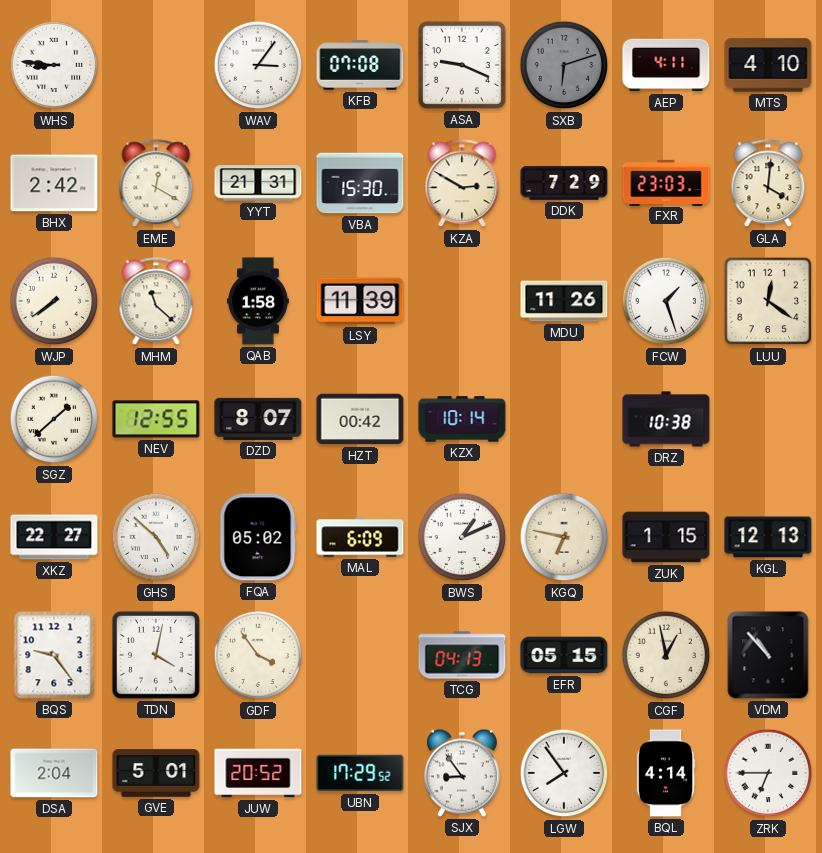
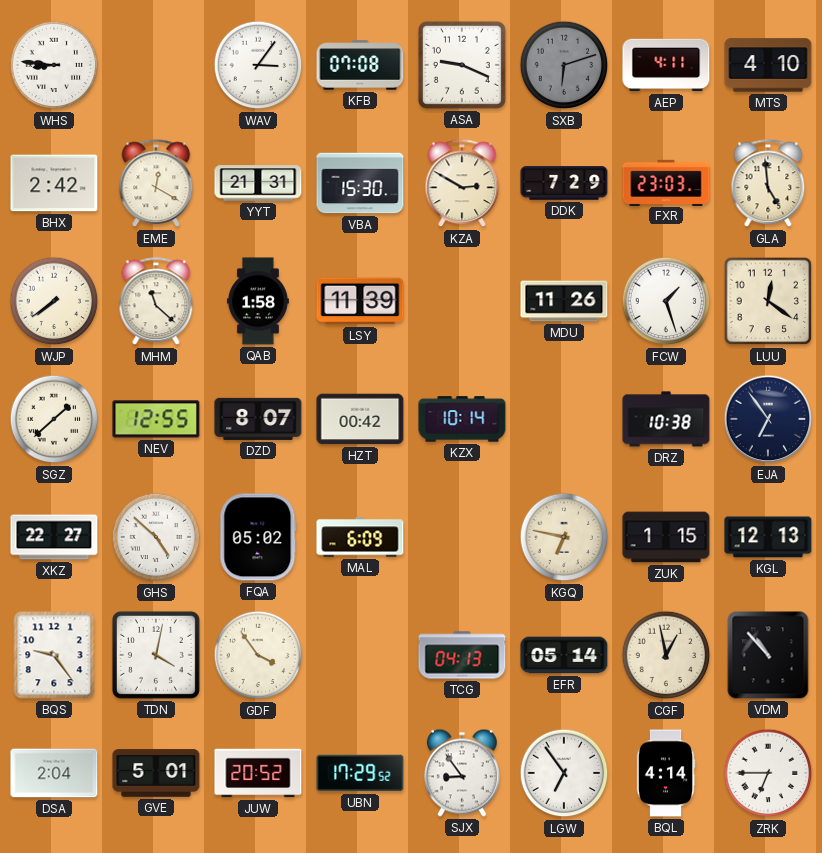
GLA: 4:01 -> 4:59 (768, 184)
EJA: none -> 6:54 (768, 419)
BWS: 1:11 -> none (462, 537)
EFR: 05:15 -> 05:14 (564, 655)
LGW: 7:54 -> 6:54 (564, 773)
